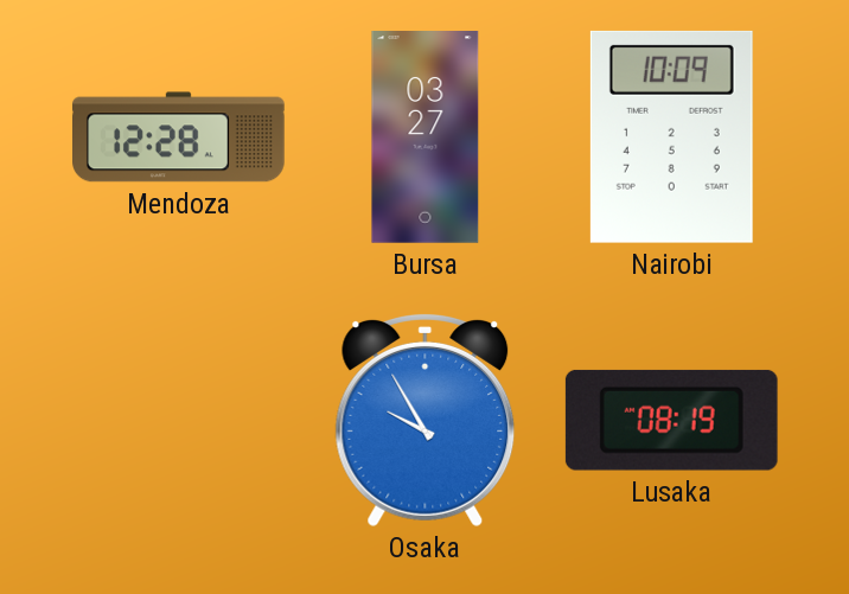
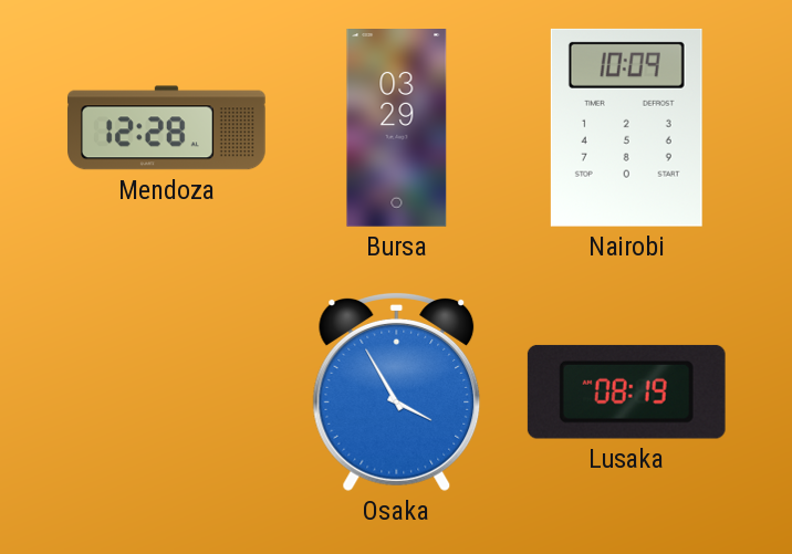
Bursa: 03:27 -> 03:29 (397, 128)
Osaka: 9:55 -> 3:55 (397, 393)
